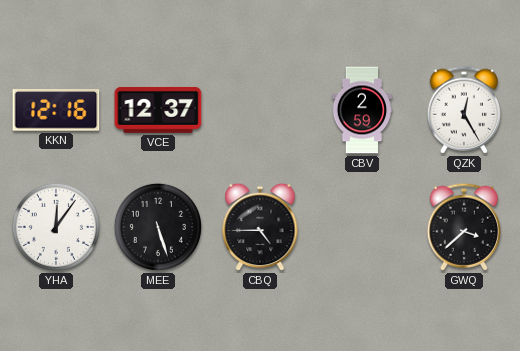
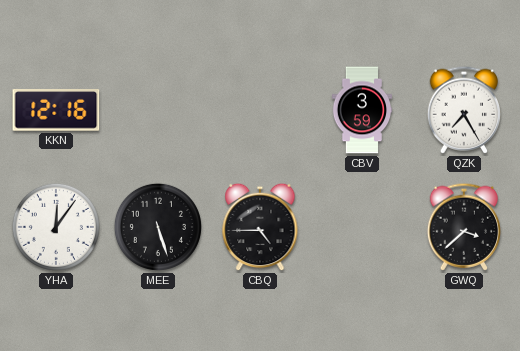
VCE: 12:37 -> none (158, 110)
CBV: 2:59 -> 3:59 (361, 110)
QZK: 12:25 -> 7:25 (464, 110)
